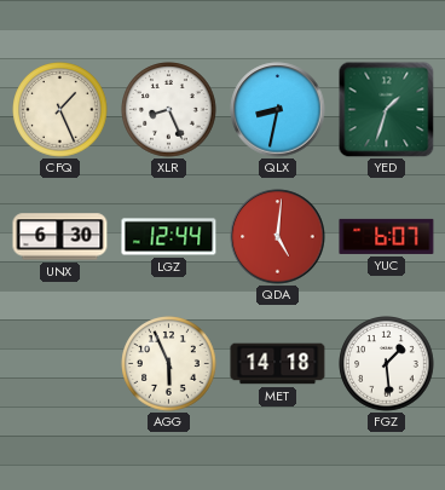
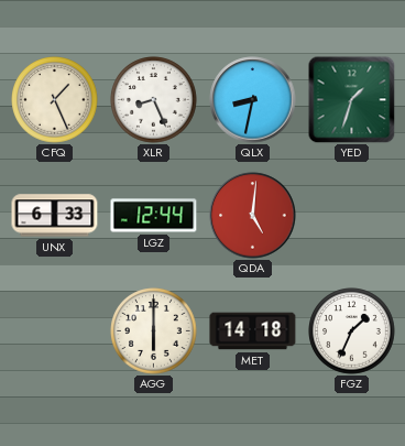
UNX: 6:30 -> 6:33 (55, 216)
YUC: 6:07 -> none (387, 236)
AGG: 5:56 -> 6:00 (154, 331)
FGZ: 1:29 -> 1:34 (352, 331)
